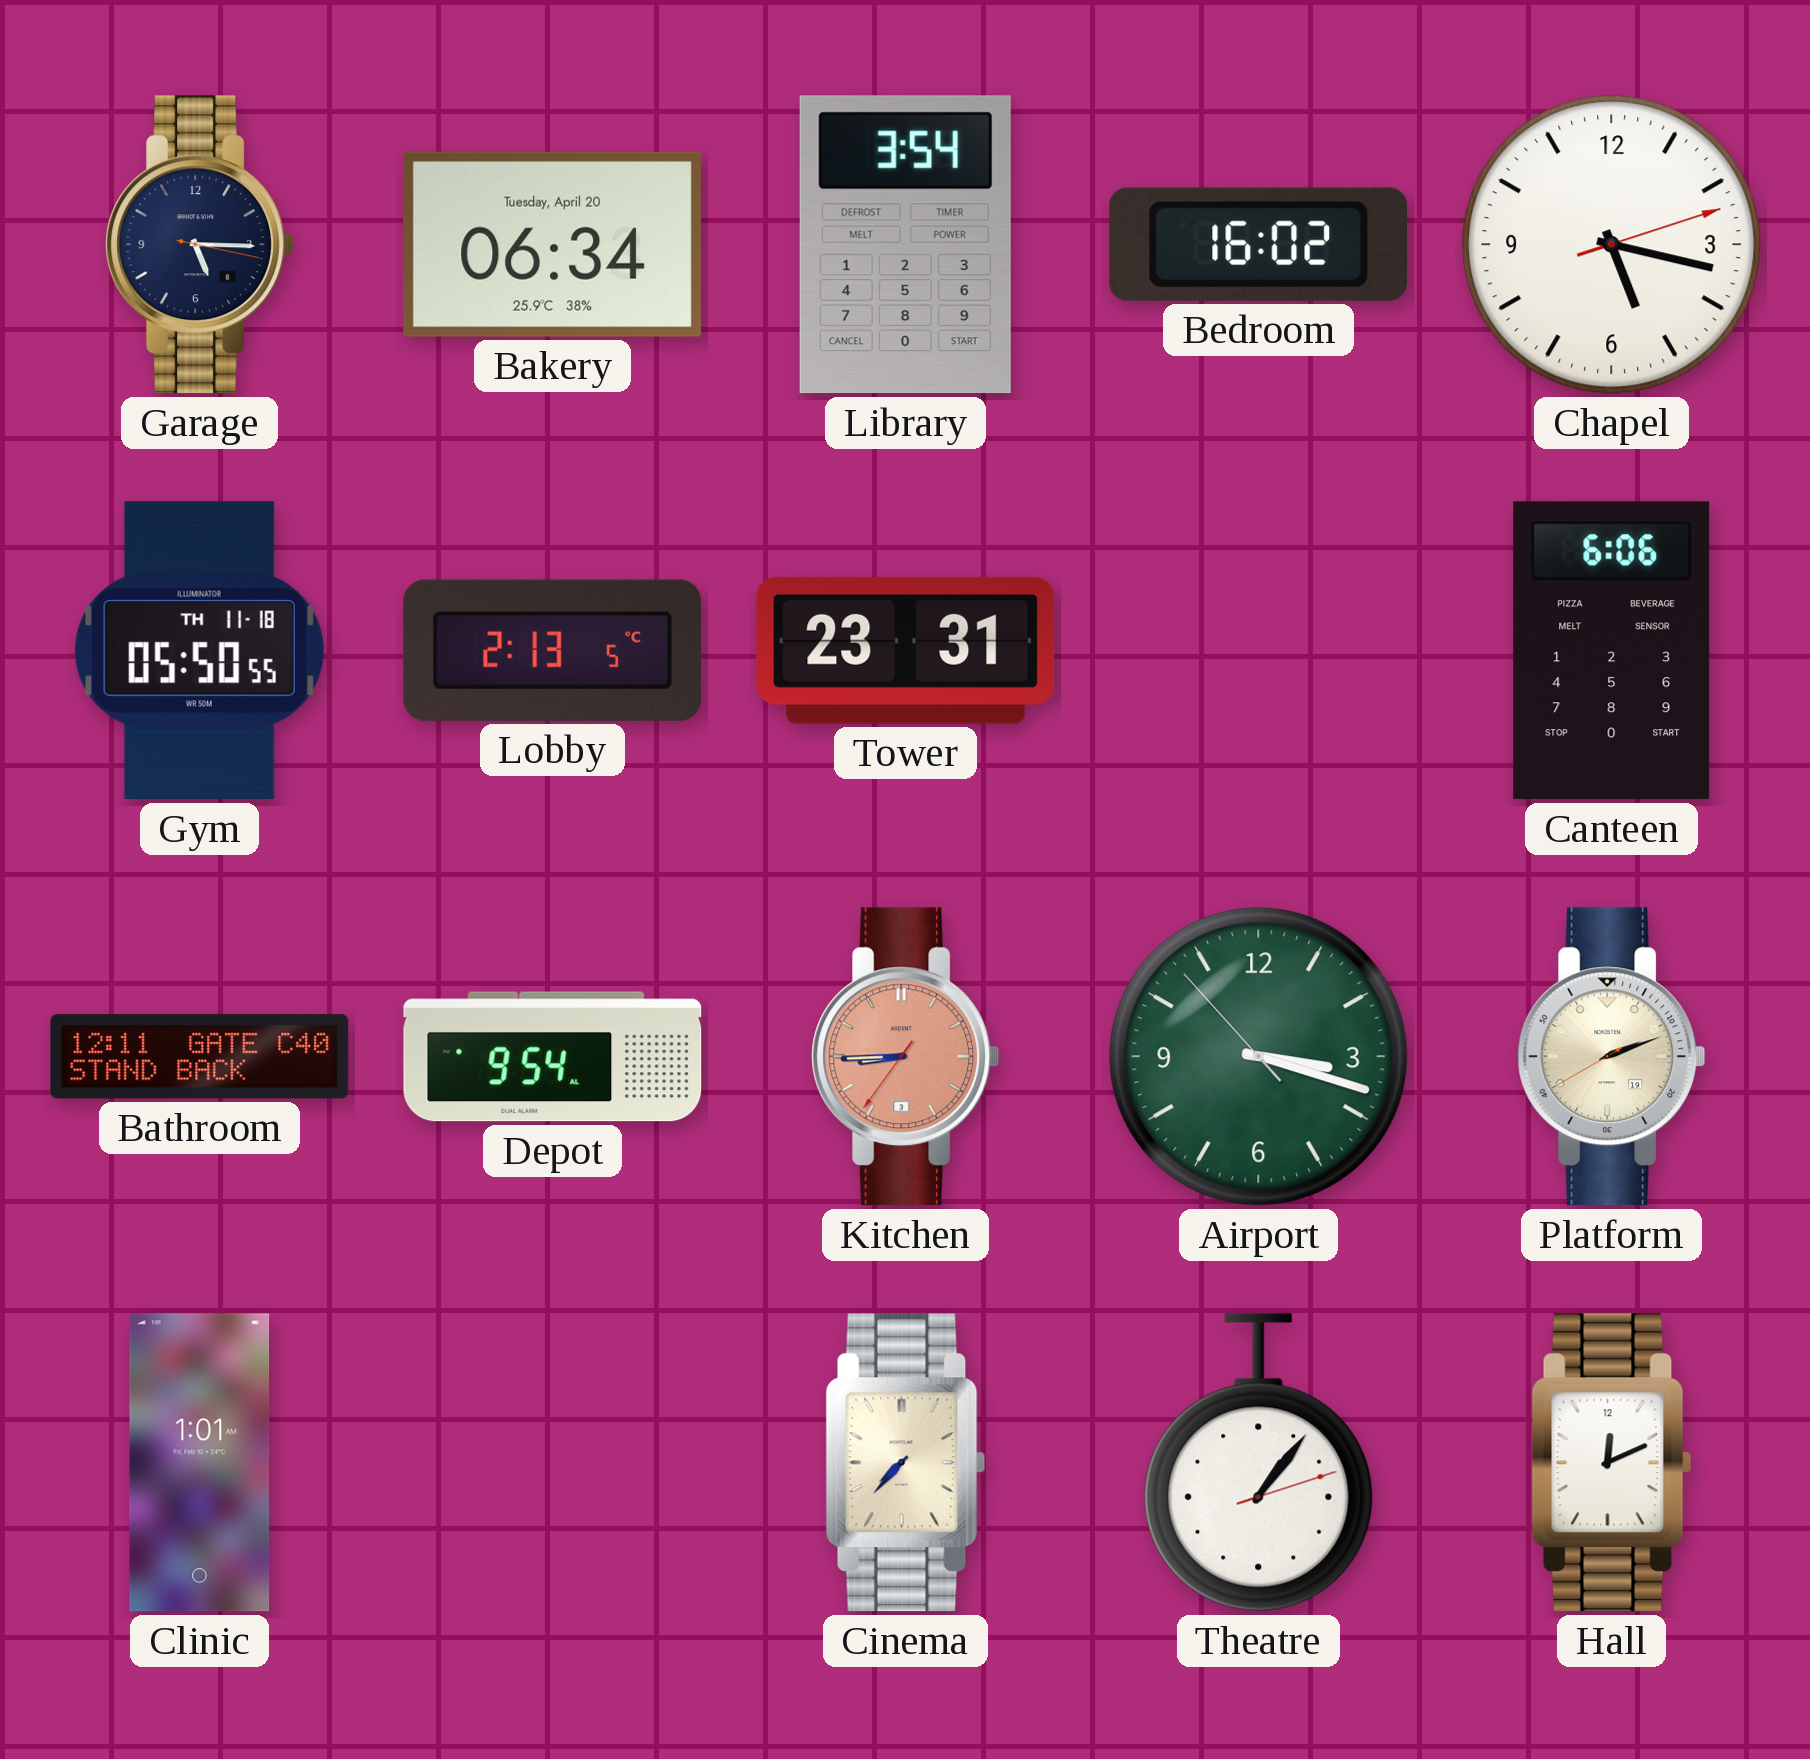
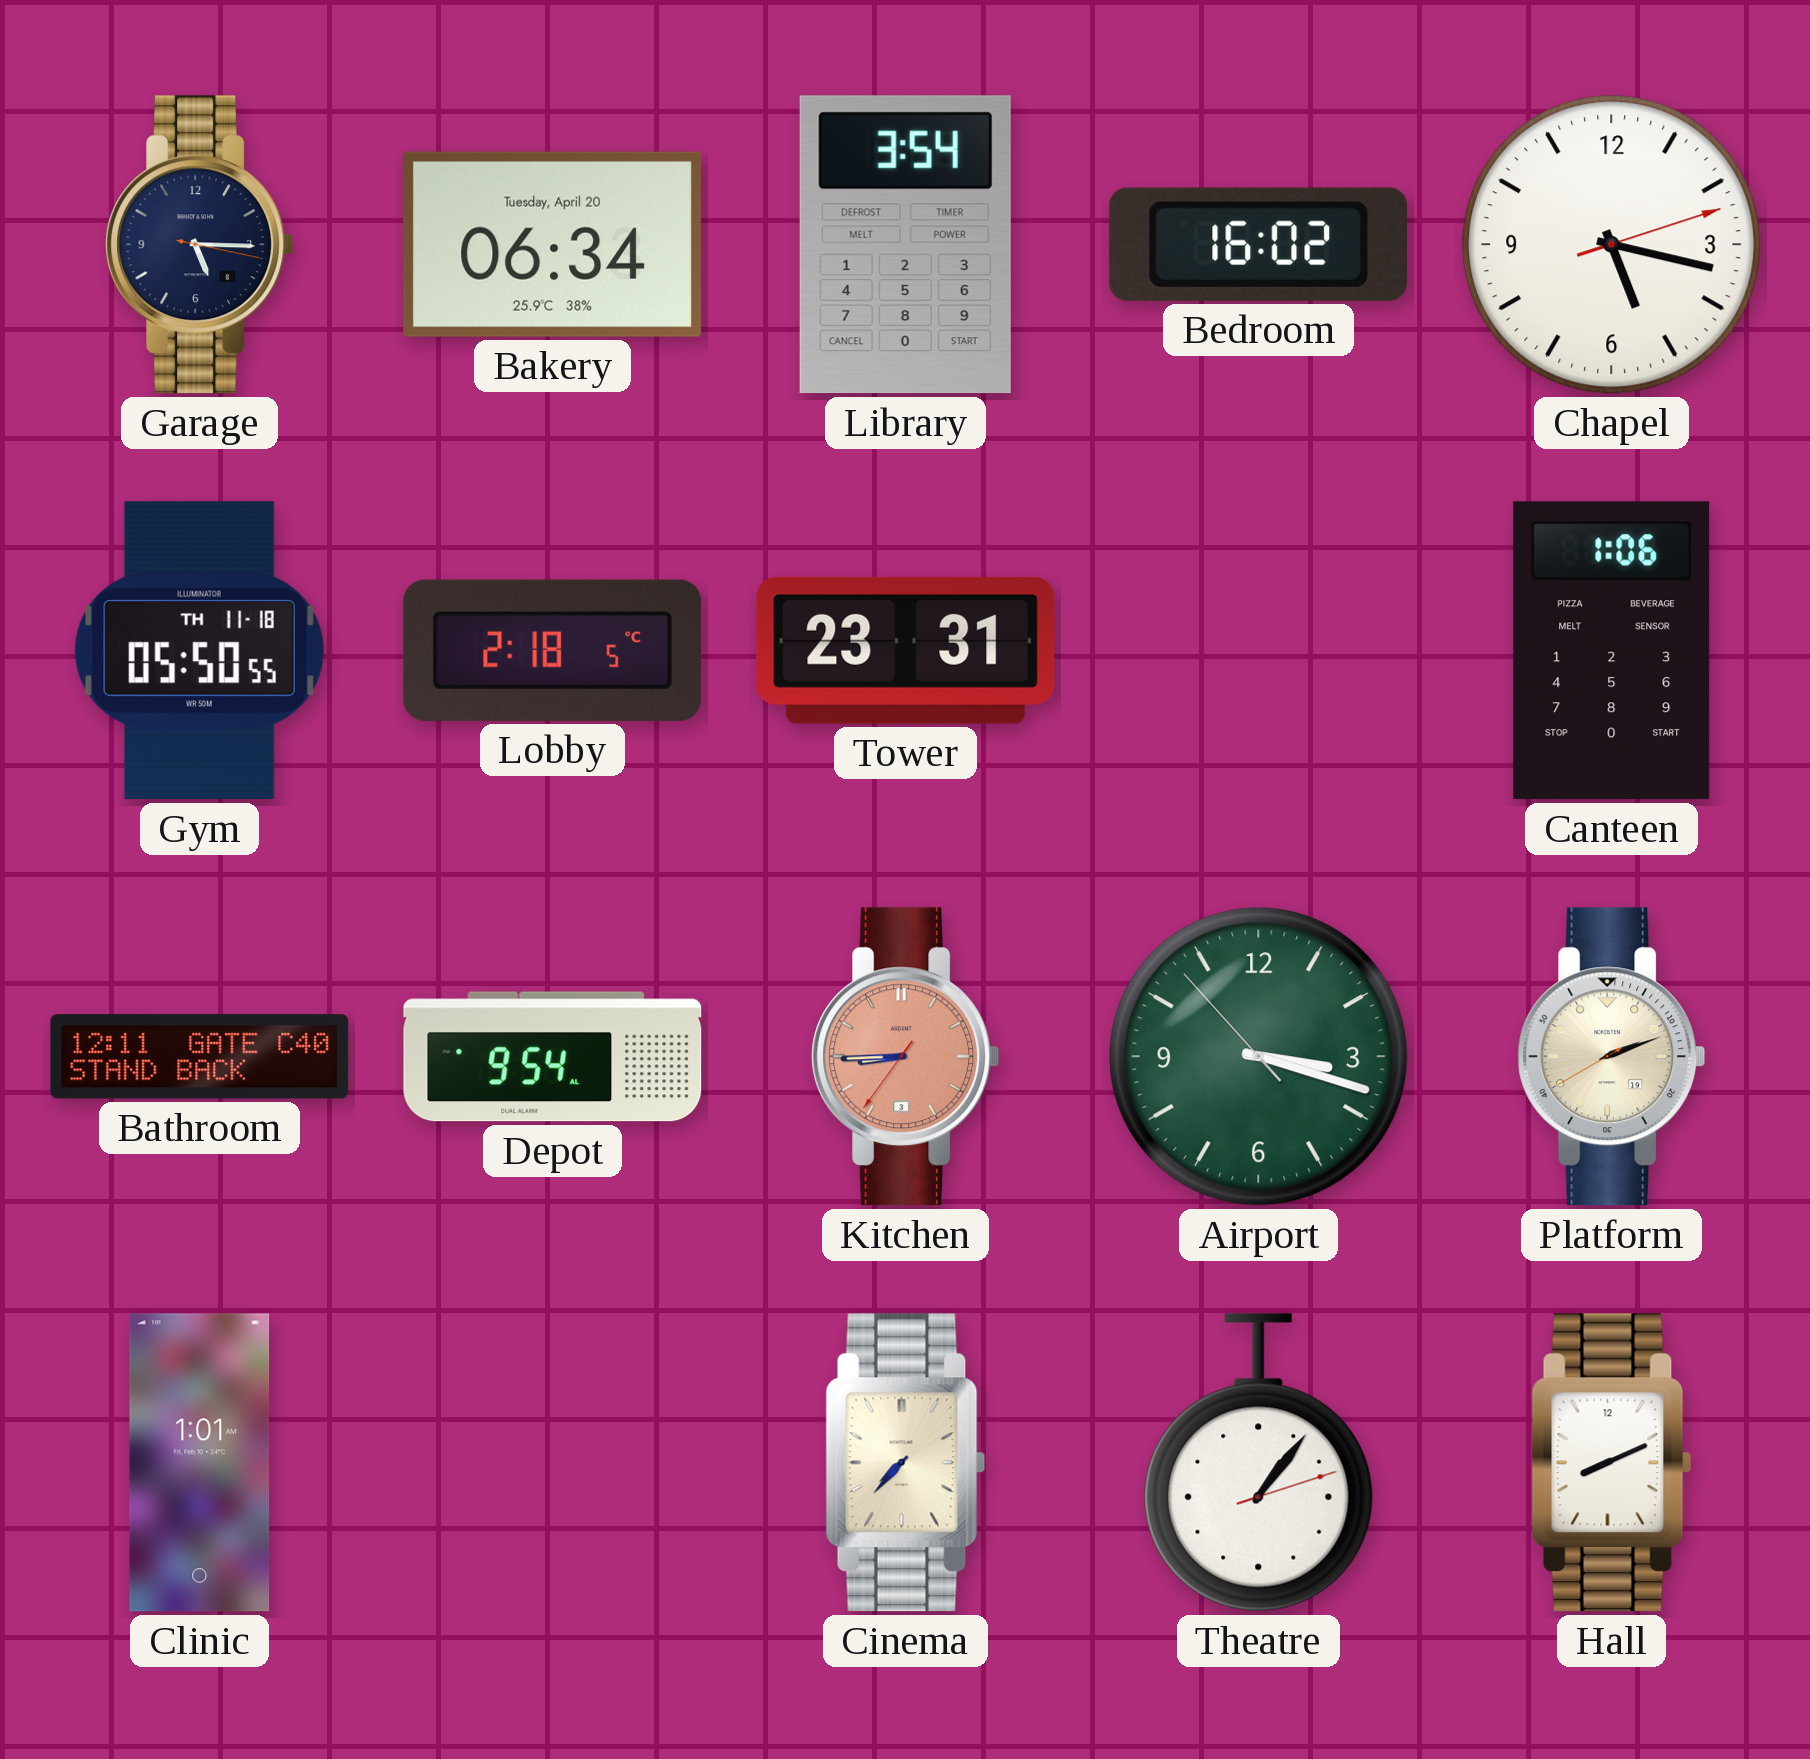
Lobby: 2:13 -> 2:18 (553, 650)
Canteen: 6:06 -> 1:06 (1612, 651)
Hall: 12:11 -> 8:11 (1612, 1463)
